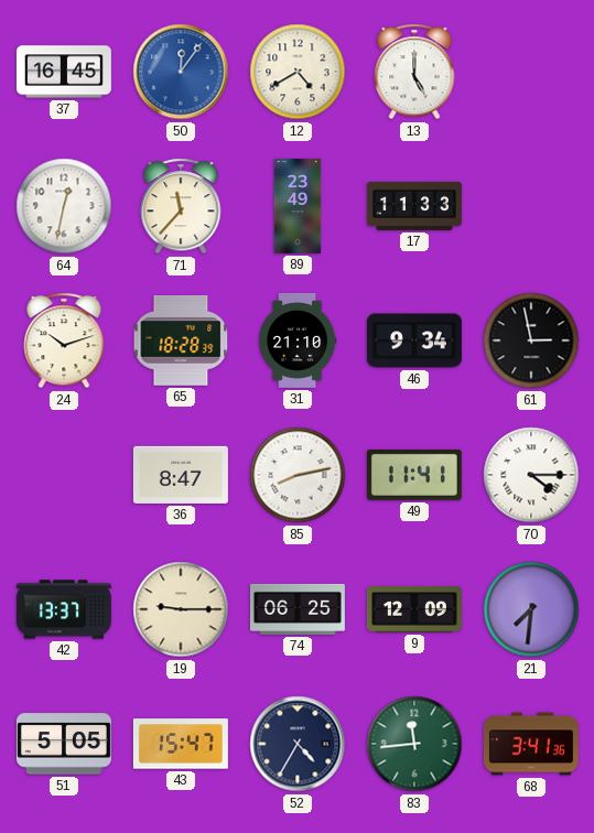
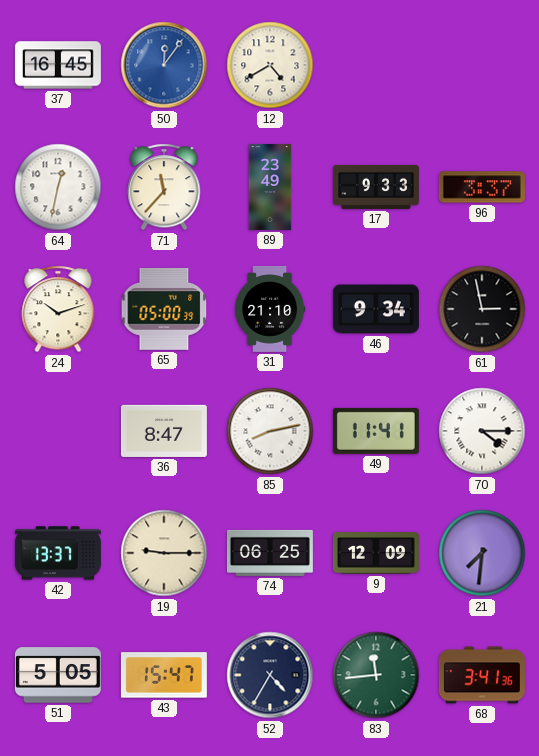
13: 5:00 -> none (414, 72)
17: 11:33 -> 9:33 (376, 187)
96: none -> 3:37 (482, 187)
65: 18:28 -> 05:00 (164, 309)
